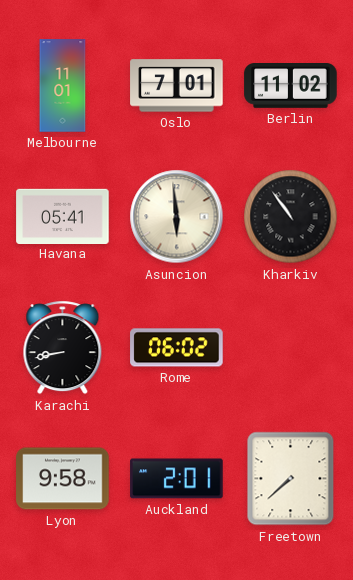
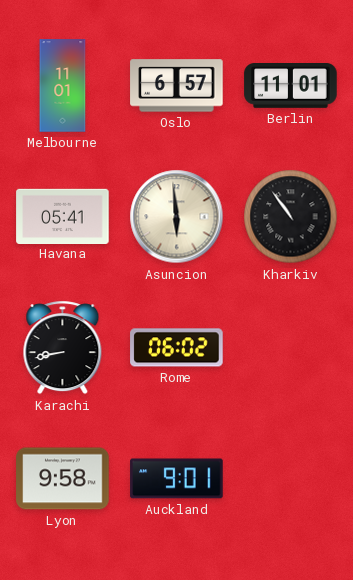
Oslo: 7:01 -> 6:57 (177, 86)
Berlin: 11:02 -> 11:01 (291, 86)
Auckland: 2:01 -> 9:01 (177, 479)
Freetown: 7:38 -> none (291, 479)
